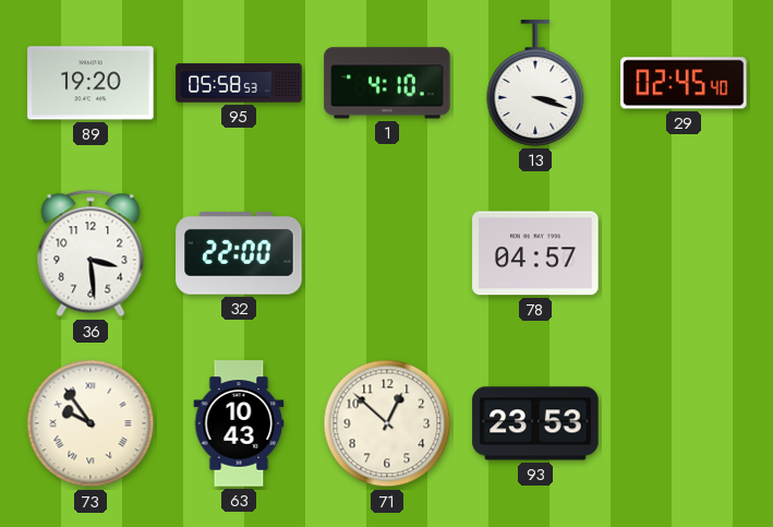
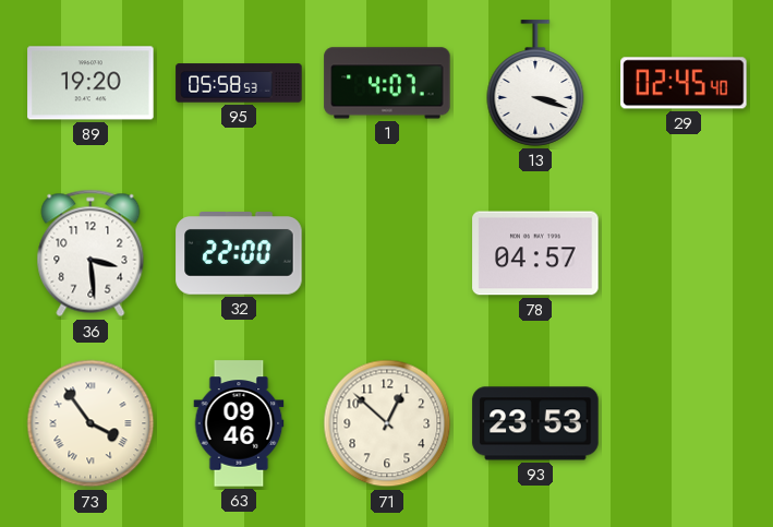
1: 4:10 -> 4:07 (387, 83)
73: 9:54 -> 3:54 (90, 423)
63: 10:43 -> 09:46 (239, 423)
